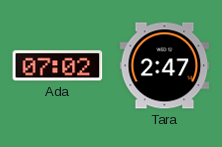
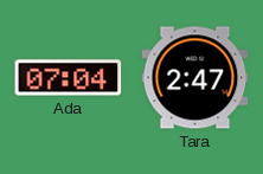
Ada: 07:02 -> 07:04 (69, 78)
